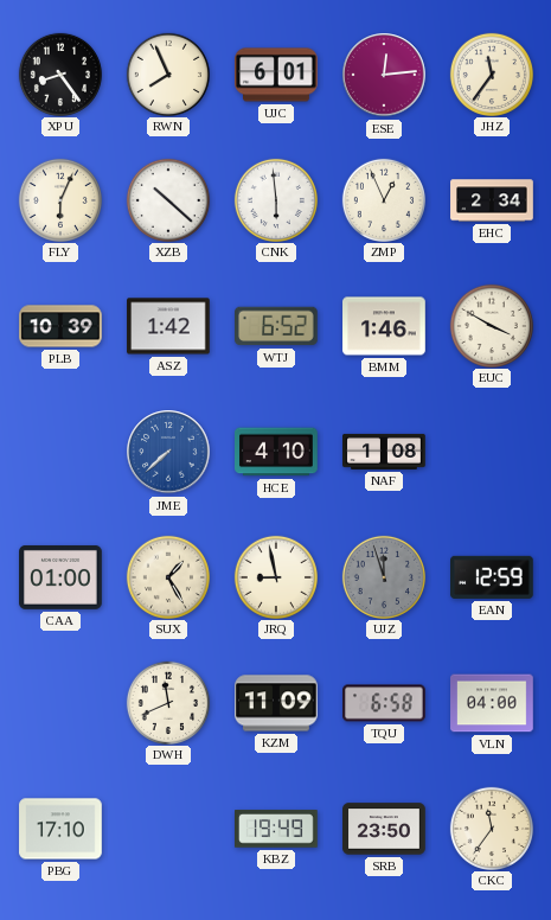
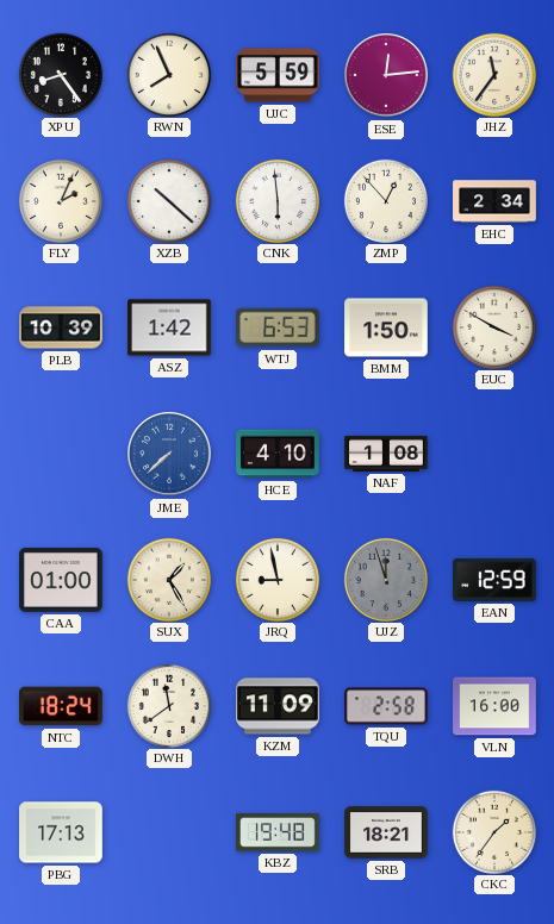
UJC: 6:01 -> 5:59 (278, 75)
FLY: 6:04 -> 2:04 (60, 200)
ZMP: 12:56 -> 12:53 (385, 200)
WTJ: 6:52 -> 6:53 (279, 327)
BMM: 1:46 -> 1:50 (386, 327)
NTC: none -> 18:24 (61, 706)
DWH: 11:41 -> 11:39 (168, 705)
TQU: 6:58 -> 2:58 (386, 706)
VLN: 04:00 -> 16:00 (494, 706)
PBG: 17:10 -> 17:13 (61, 832)
KBZ: 19:49 -> 19:48 (279, 832)
SRB: 23:50 -> 18:21 (386, 832)
CKC: 11:36 -> 1:36 (493, 831)
